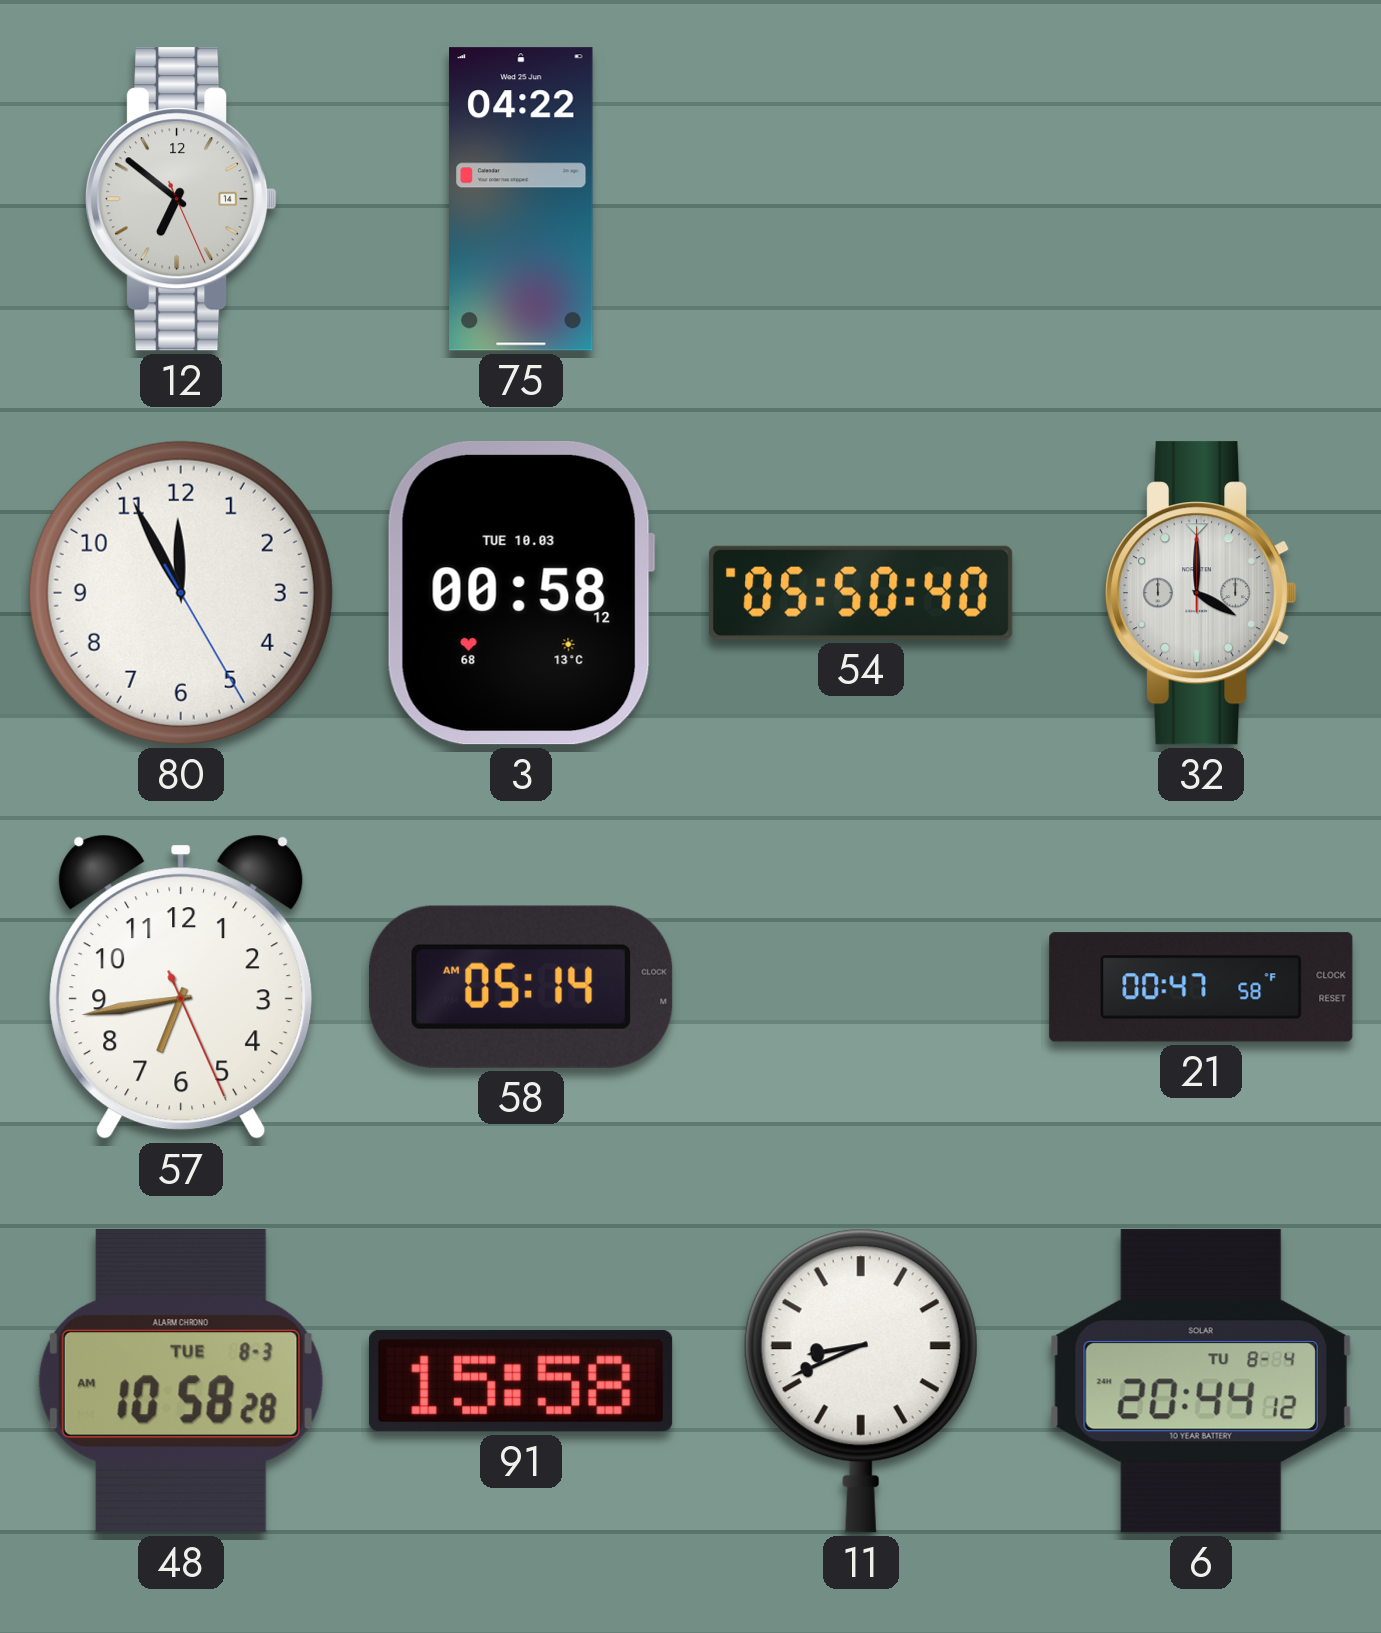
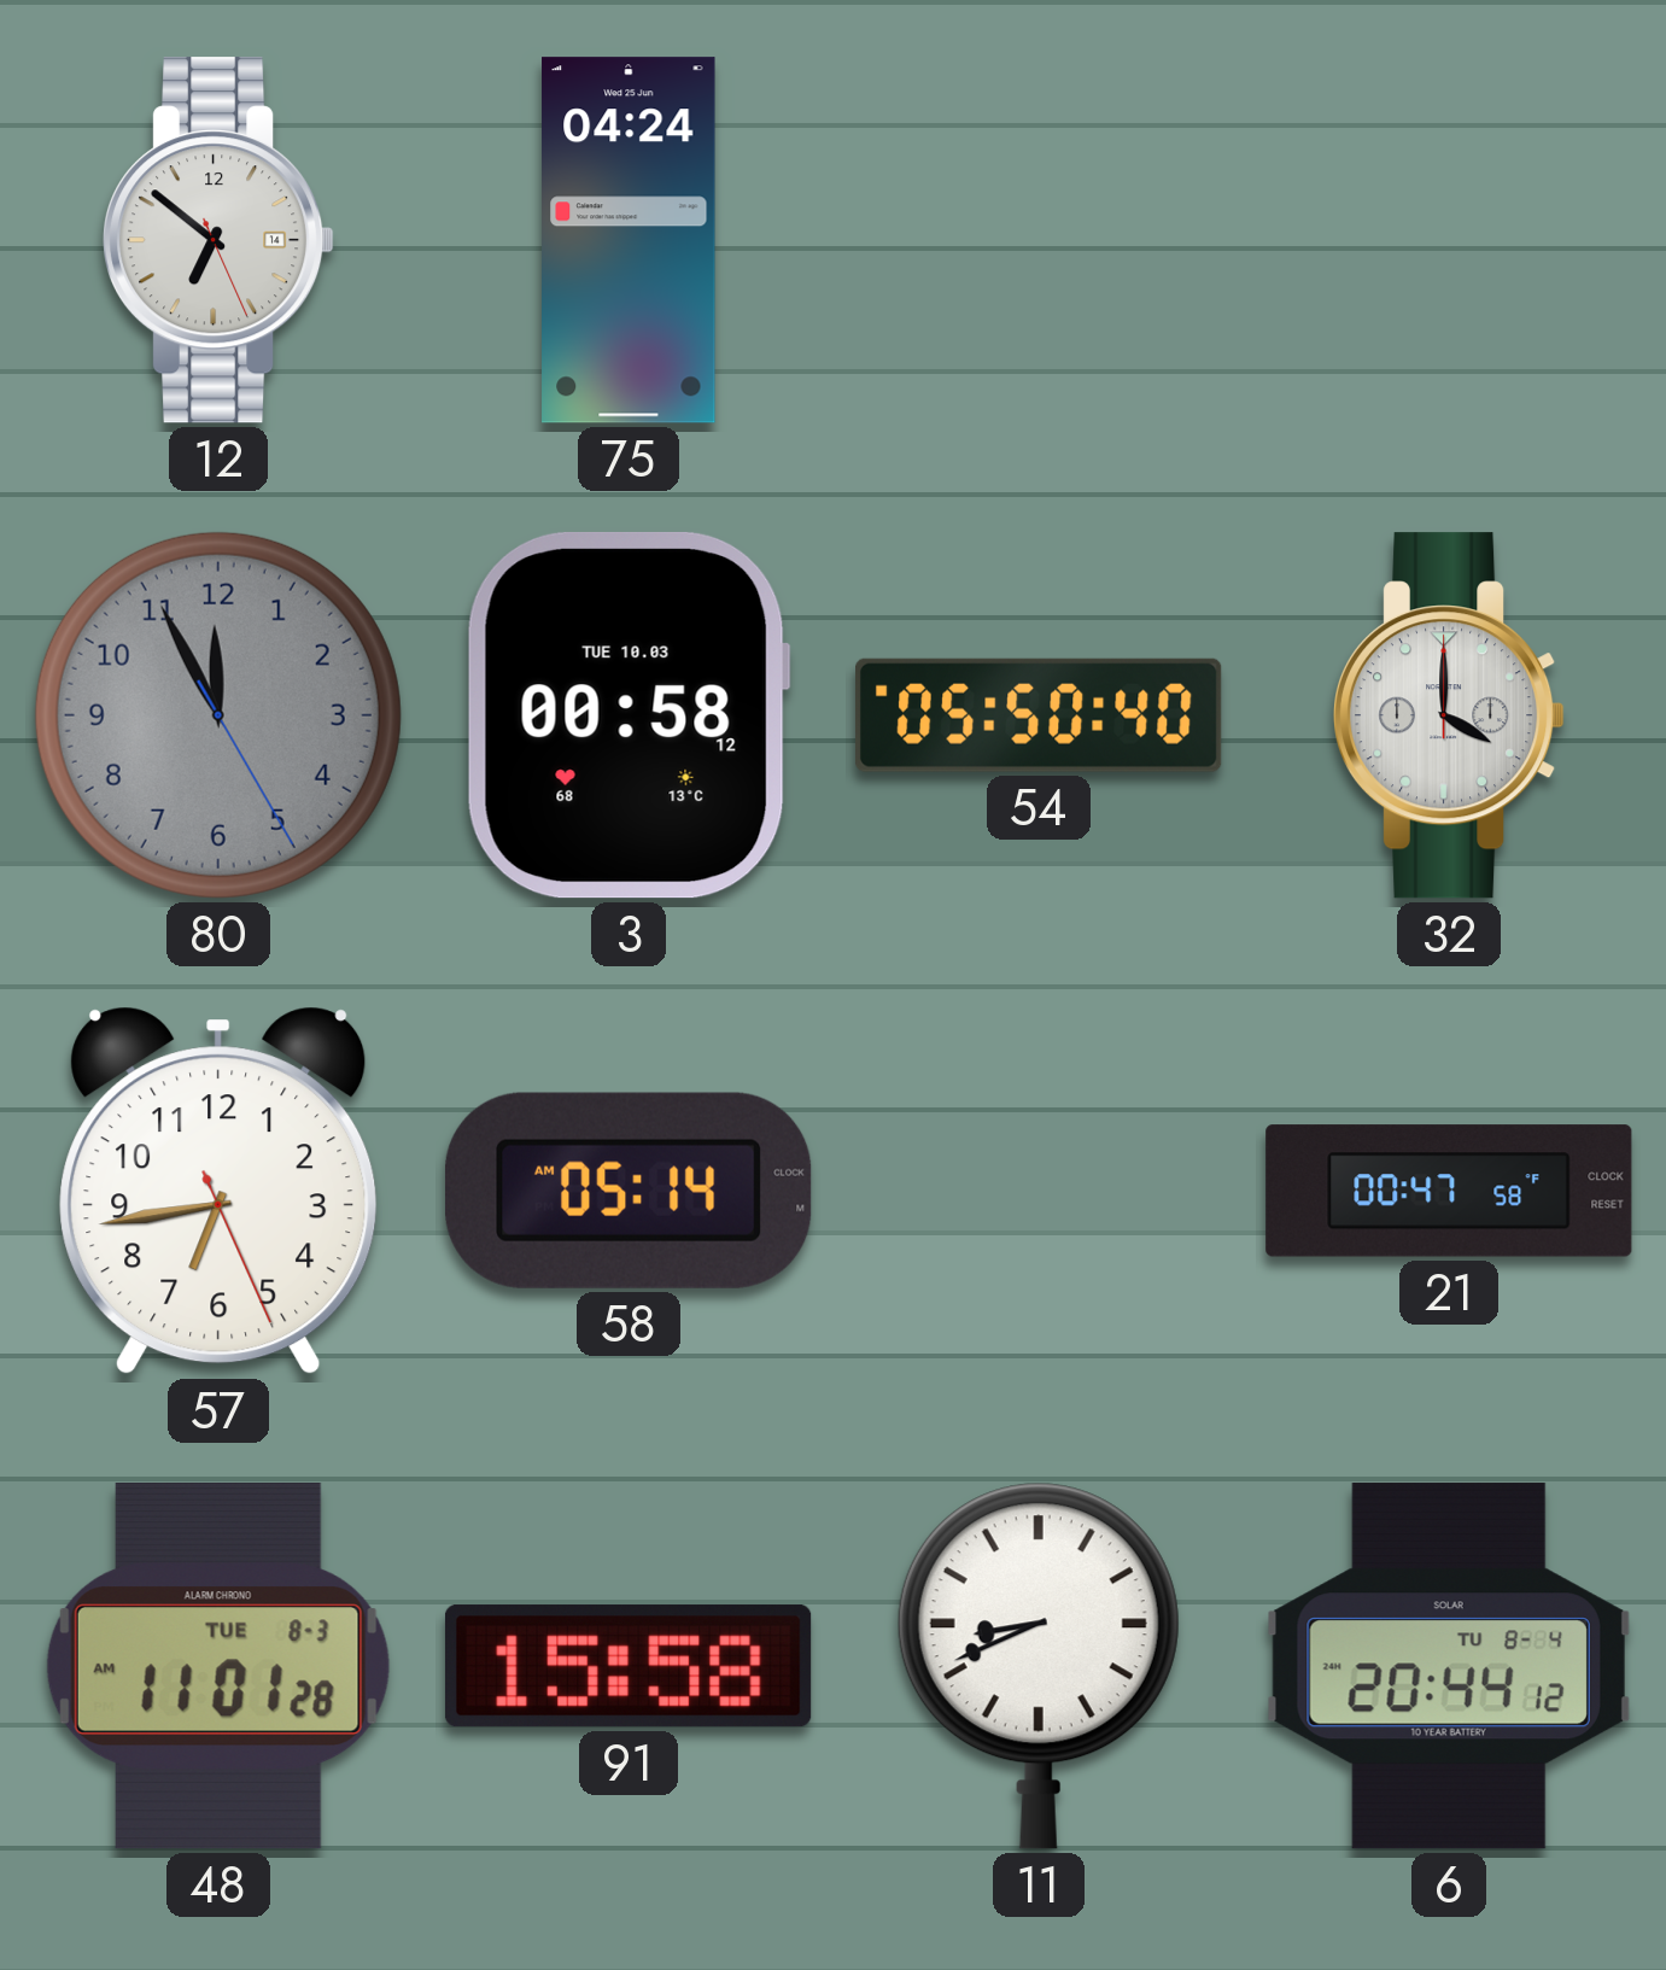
75: 04:22 -> 04:24 (629, 240)
80 dial: white -> grey (218, 715)
48: 10:58 -> 11:01 (218, 1667)
